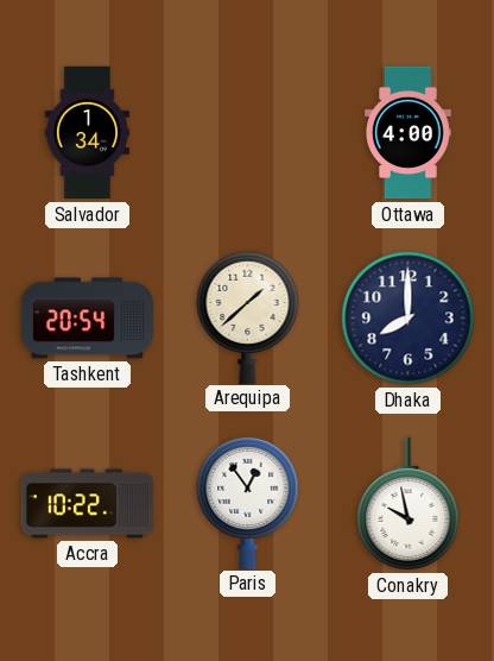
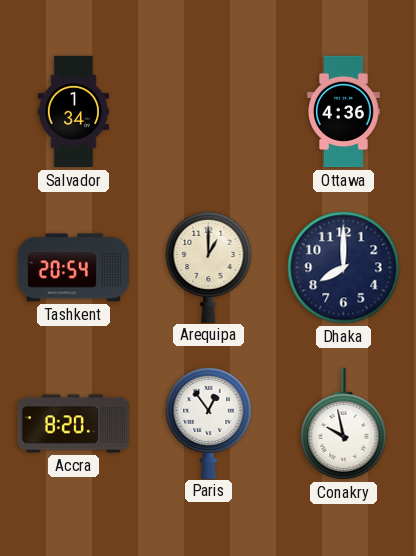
Ottawa: 4:00 -> 4:36 (344, 112)
Arequipa: 1:38 -> 1:00 (209, 266)
Accra: 10:22 -> 8:20 (73, 424)
